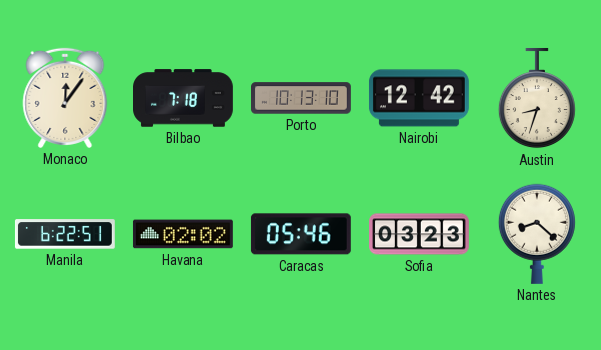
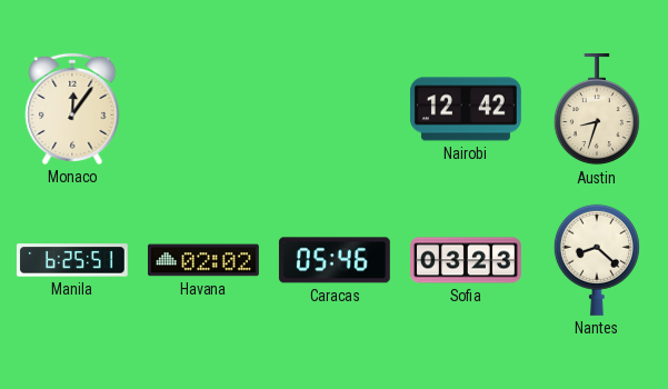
Bilbao: 7:18 -> none (184, 98)
Porto: 10:13 -> none (302, 98)
Manila: 6:22 -> 6:25 (72, 260)
